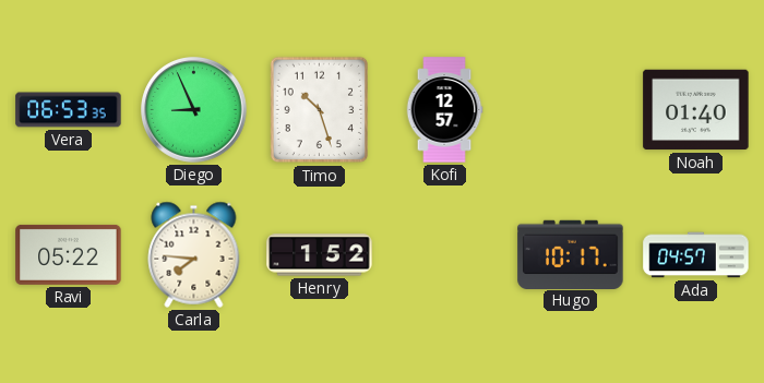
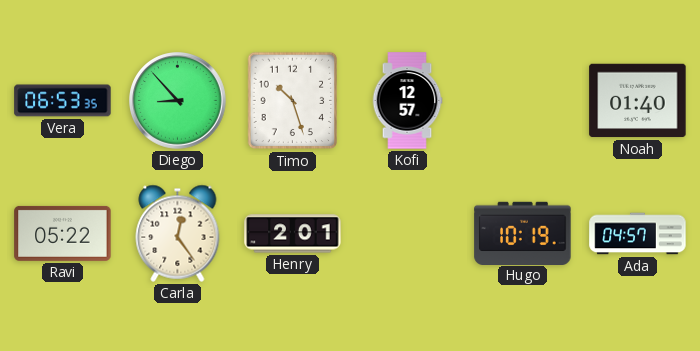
Diego: 8:56 -> 8:53 (178, 101)
Carla: 7:46 -> 12:24 (178, 233)
Henry: 1:52 -> 2:01 (293, 234)
Hugo: 10:17 -> 10:19 (523, 233)
